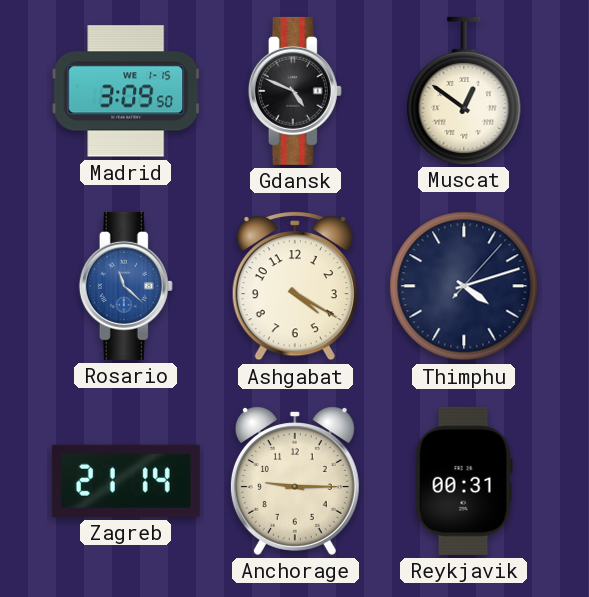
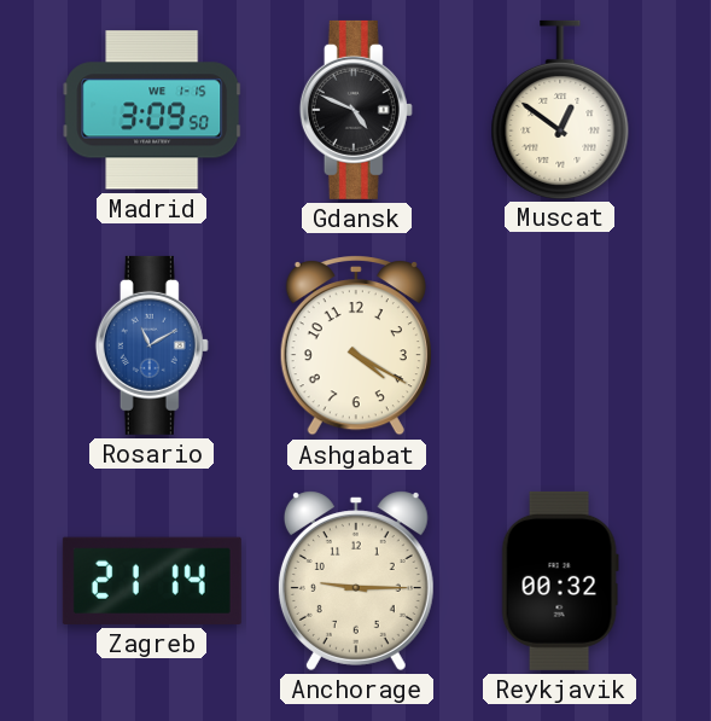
Rosario: 11:22 -> 11:10 (152, 345)
Thimphu: 4:12 -> none (464, 286)
Reykjavik: 00:31 -> 00:32 (560, 581)
